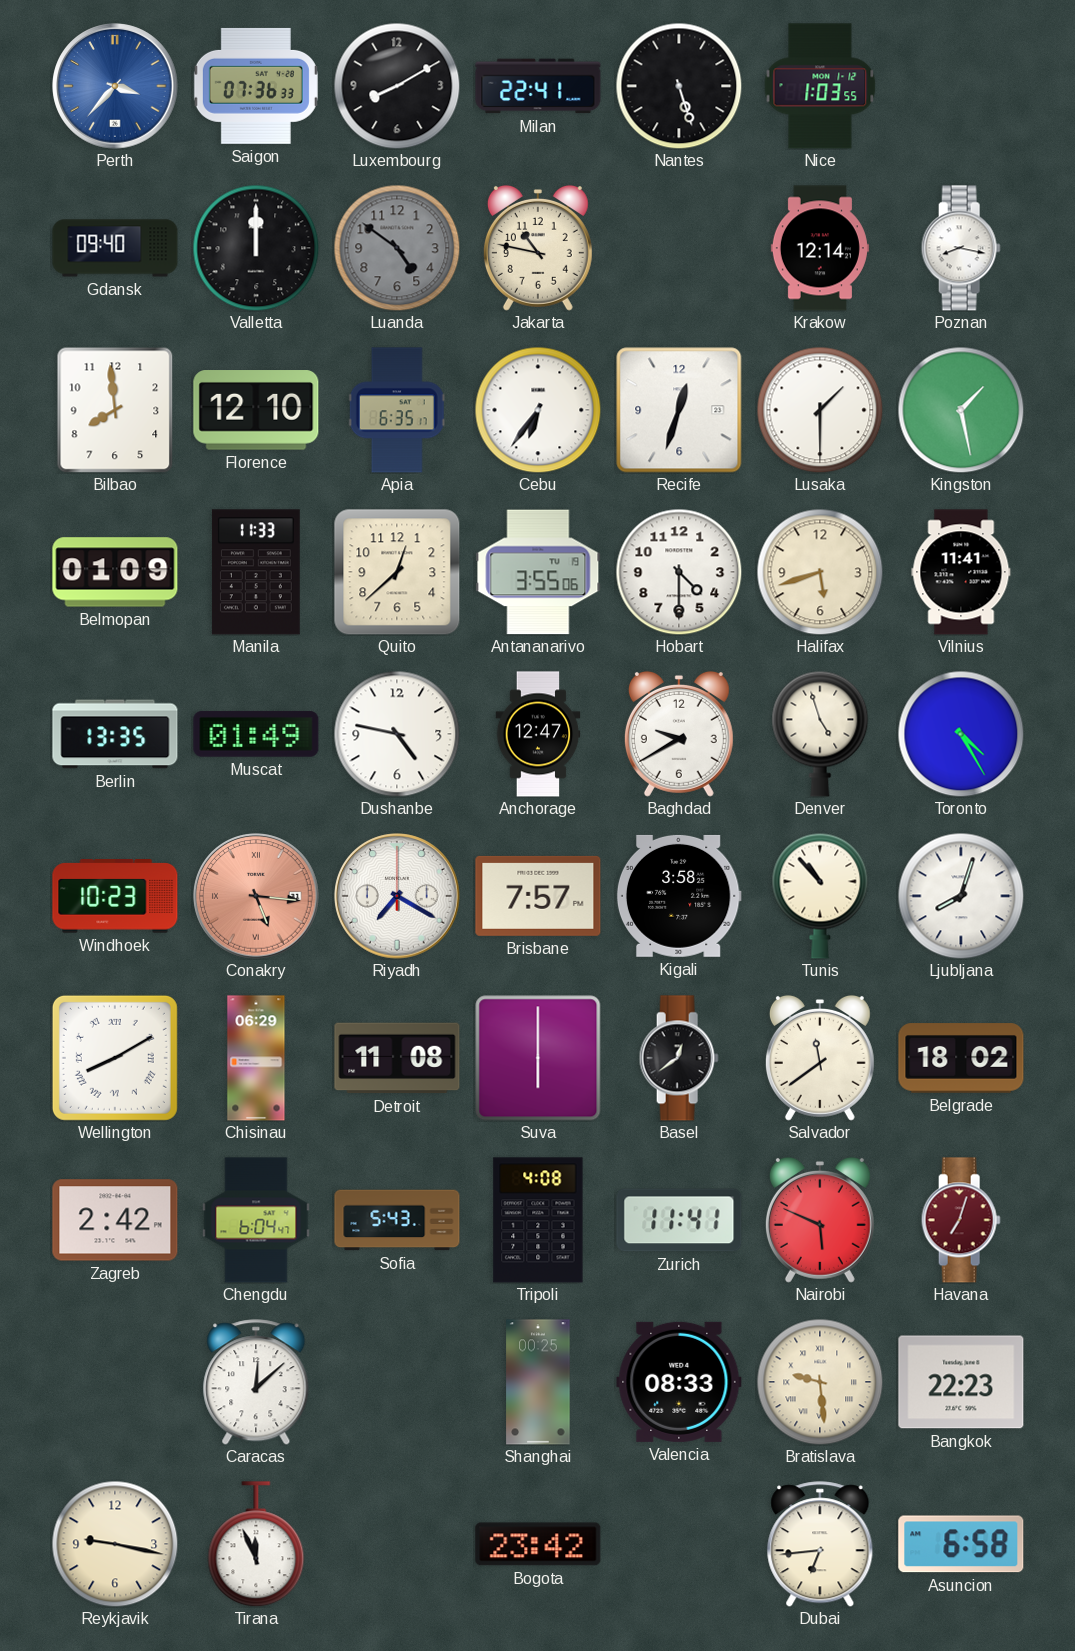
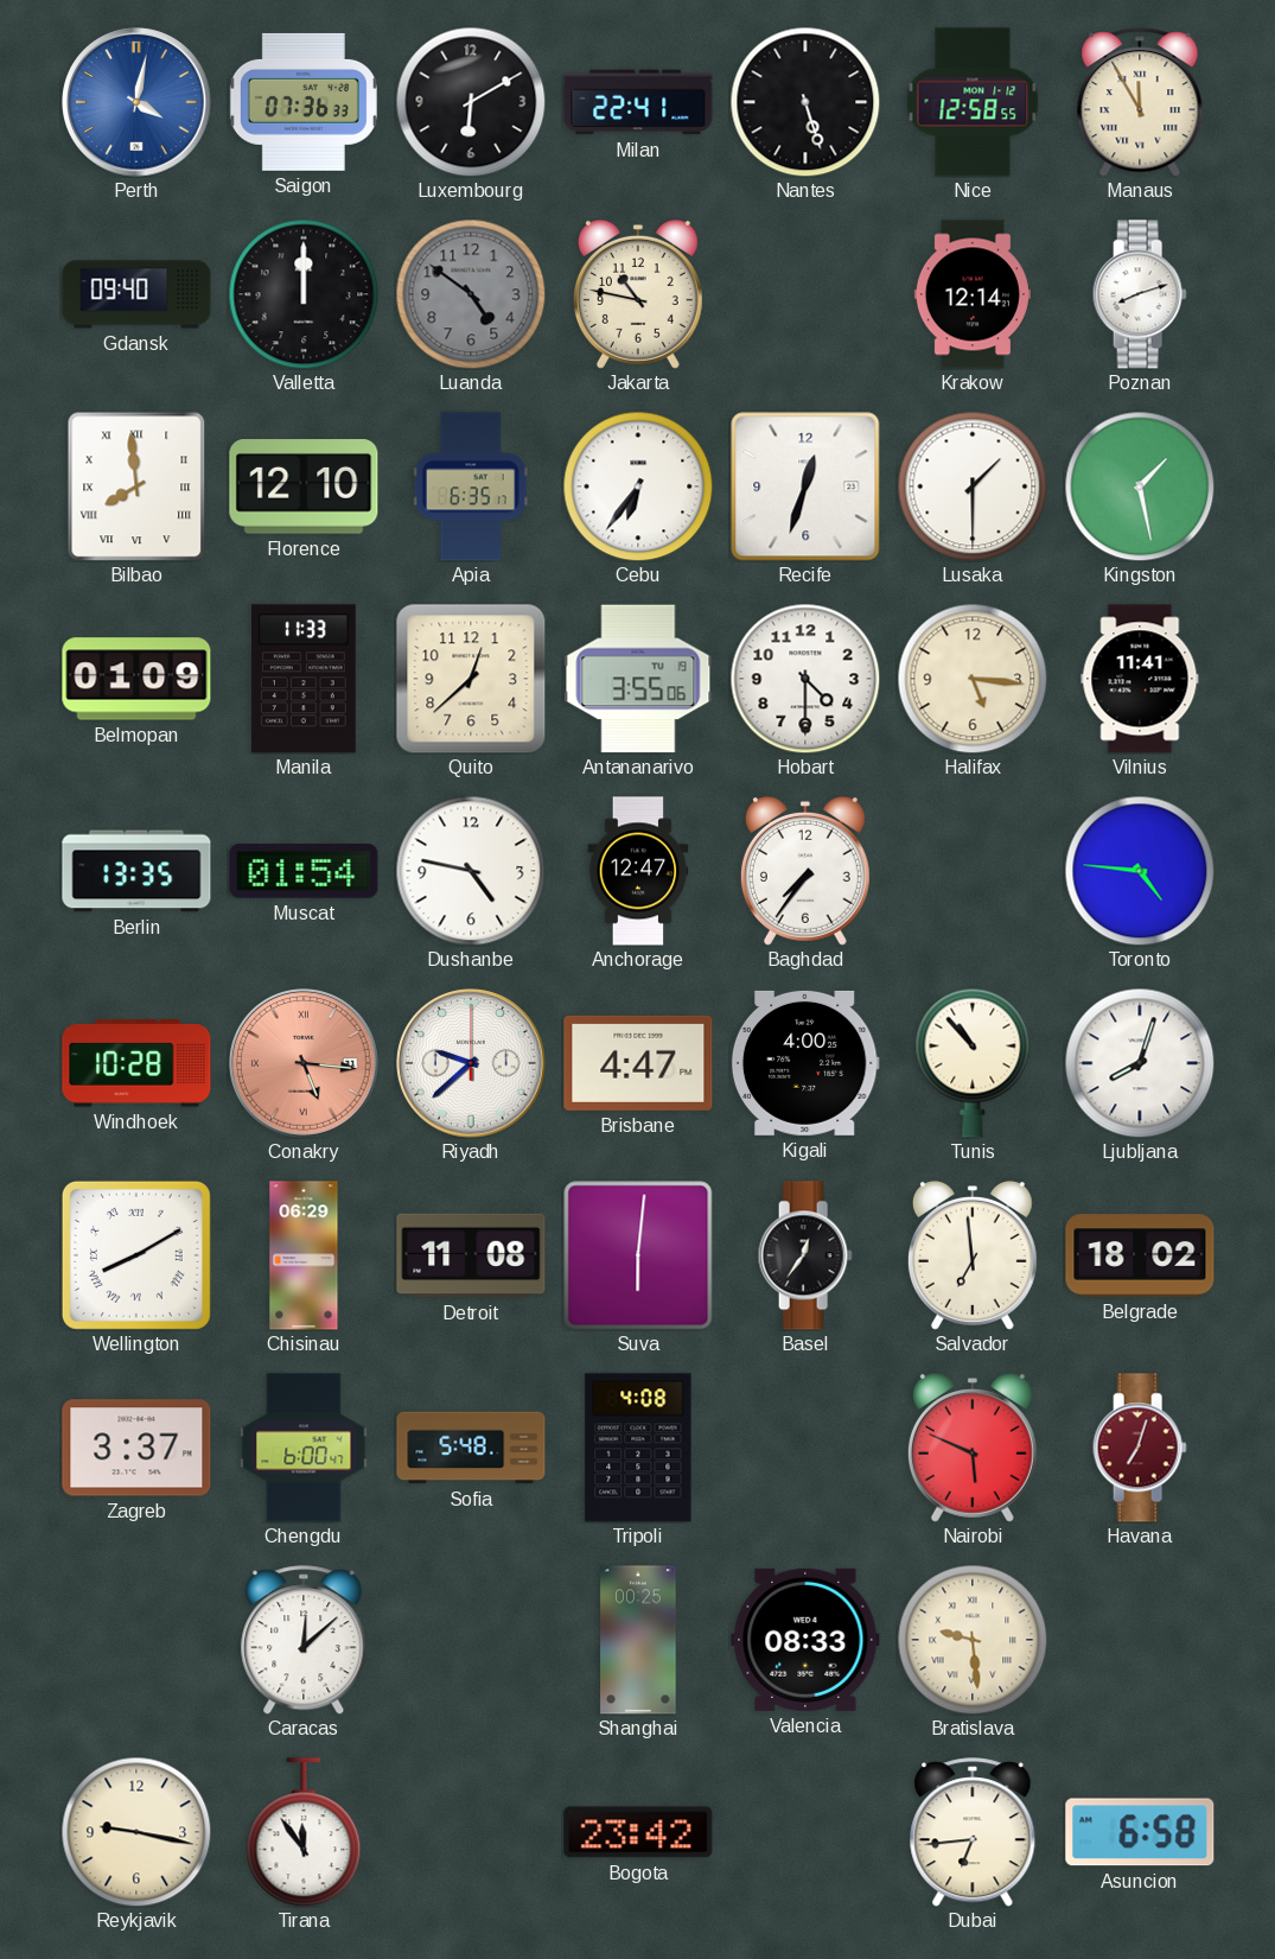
Perth: 3:37 -> 4:02 (136, 102)
Luxembourg: 8:10 -> 6:10 (471, 102)
Nice: 1:03 -> 12:58 (973, 102)
Manaus: none -> 11:55 (1140, 102)
Poznan: 8:17 -> 8:12 (1140, 294)
Bilbao numerals: Arabic -> Roman (136, 486)
Halifax: 5:42 -> 5:16 (973, 679)
Muscat: 01:49 -> 01:54 (304, 871)
Baghdad: 9:40 -> 7:36 (805, 871)
Denver: 4:57 -> none (820, 734)
Toronto: 4:25 -> 4:46 (1140, 871)
Windhoek: 10:23 -> 10:28 (136, 1063)
Riyadh: 7:20 -> 9:38 (471, 1063)
Brisbane: 7:57 -> 4:47 (638, 1063)
Kigali: 3:58 -> 4:00 (805, 1063)
Suva: 6:00 -> 6:01 (638, 1255)
Basel: 12:39 -> 12:36 (805, 1255)
Salvador: 11:39 -> 6:59 (973, 1255)
Zagreb: 2:42 -> 3:37 (136, 1448)
Chengdu: 6:04 -> 6:00 (304, 1448)
Sofia: 5:43 -> 5:48 (471, 1448)
Zurich: 11:41 -> none (679, 1220)
Bangkok: 22:23 -> none (961, 1382)
Tirana: 11:56 -> 11:54 (304, 1832)
